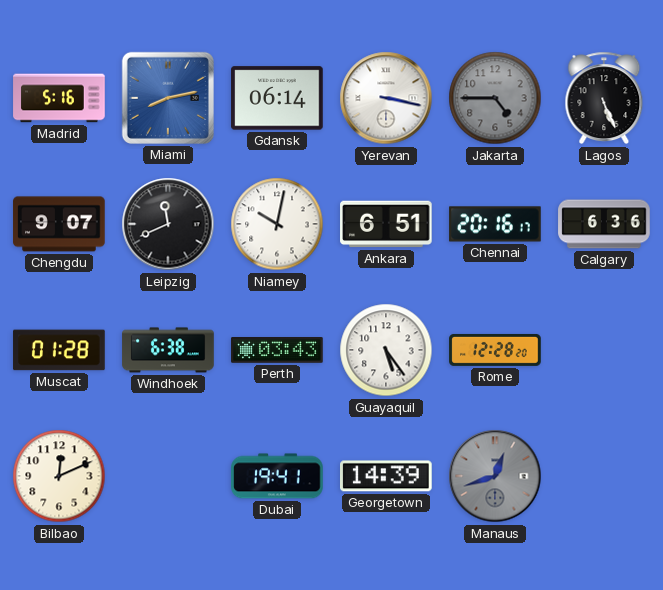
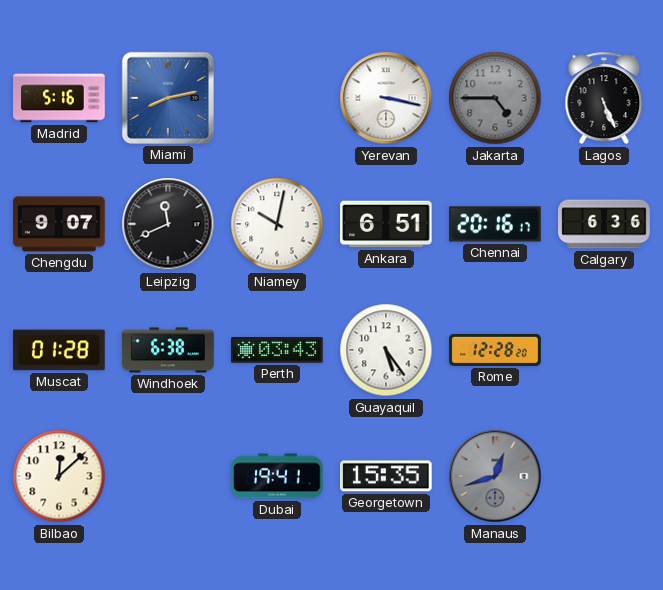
Gdansk: 06:14 -> none (277, 98)
Bilbao: 12:11 -> 12:08 (59, 476)
Georgetown: 14:39 -> 15:35 (386, 476)
